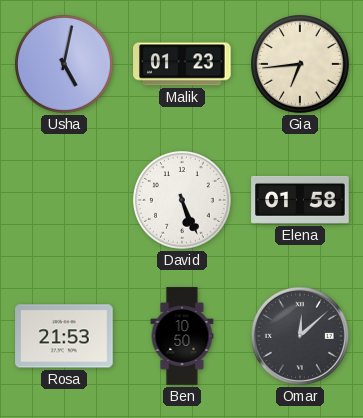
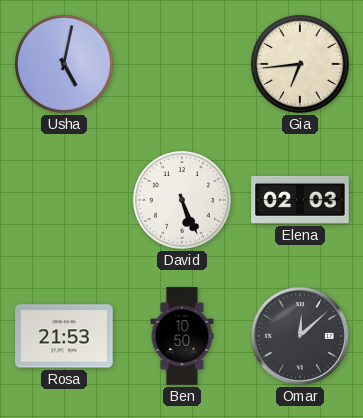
Malik: 01:23 -> none (182, 64)
Elena: 01:58 -> 02:03 (300, 200)
